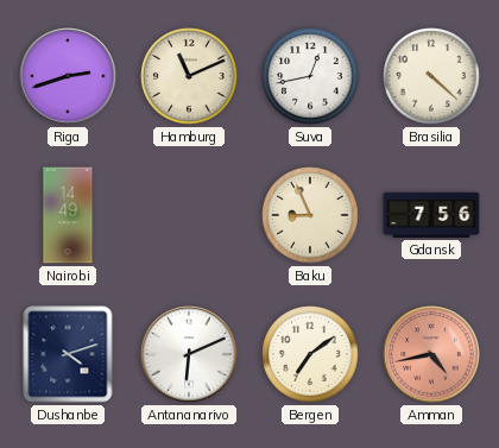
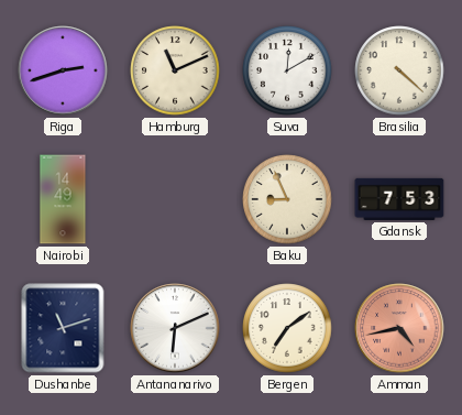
Suva: 12:43 -> 12:10 (287, 70)
Gdansk: 7:56 -> 7:53 (399, 199)
Dushanbe: 4:12 -> 11:12 (63, 328)
